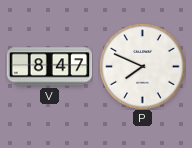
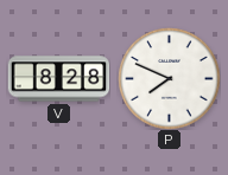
V: 8:47 -> 8:28 (58, 79)
